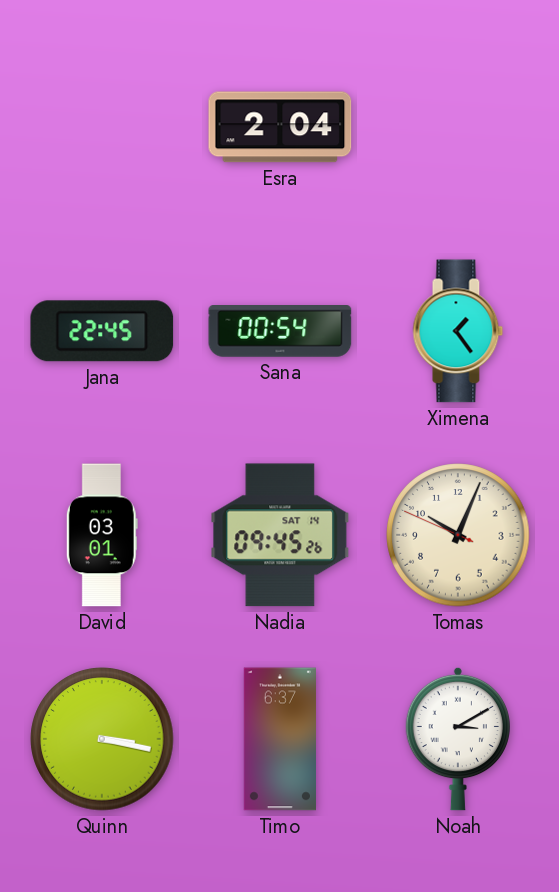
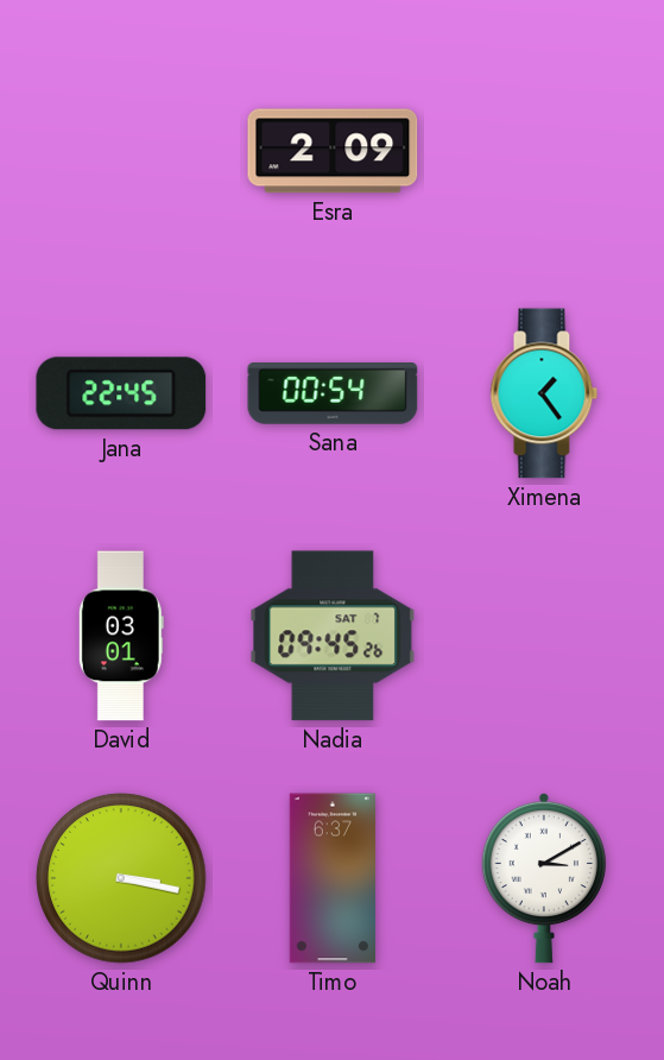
Esra: 2:04 -> 2:09 (333, 151)
Nadia date: SAT 14 -> SAT 7 (333, 636)
Tomas: 10:03 -> none (458, 535)
